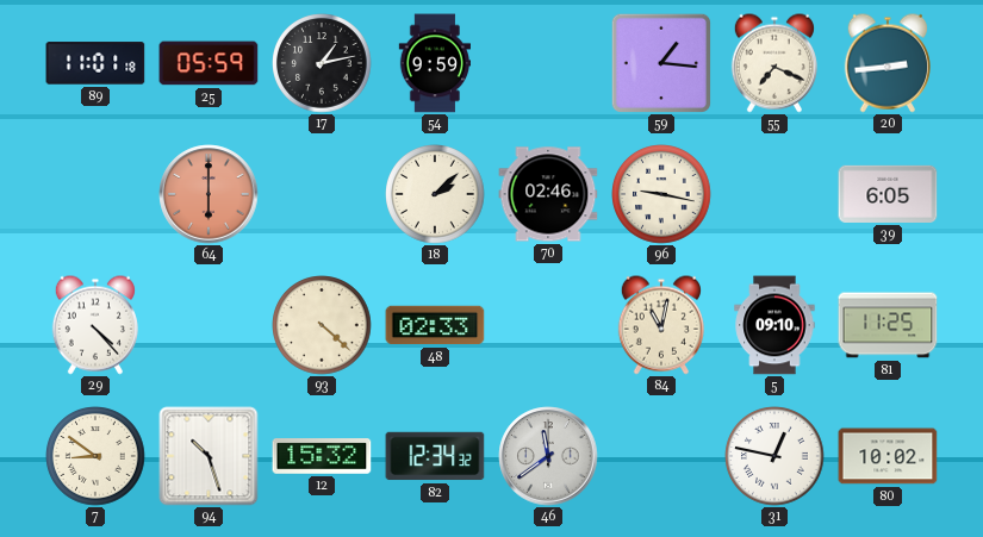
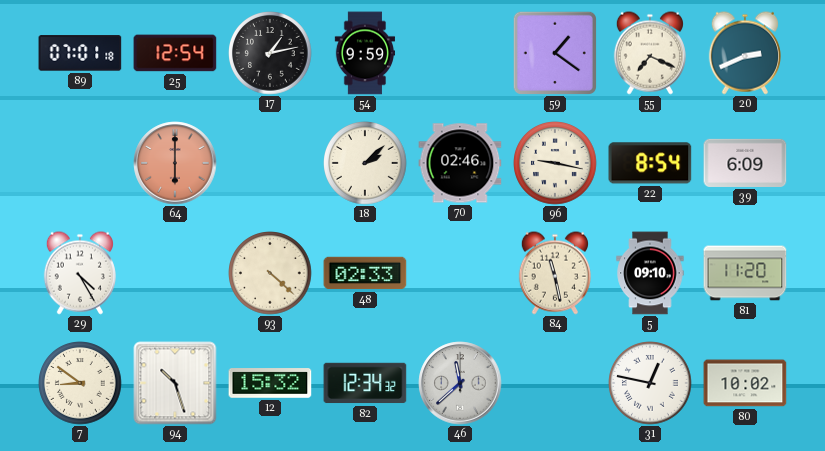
89: 11:01 -> 07:01 (80, 53)
25: 05:59 -> 12:54 (175, 53)
59: 1:16 -> 1:21 (555, 53)
20: 2:44 -> 2:41 (745, 53)
22: none -> 8:54 (650, 163)
39: 6:05 -> 6:09 (745, 163)
29: 4:23 -> 4:25 (80, 273)
84: 11:02 -> 11:28 (555, 273)
81: 11:25 -> 11:20 (745, 273)
46: 11:39 -> 11:38 (460, 383)
